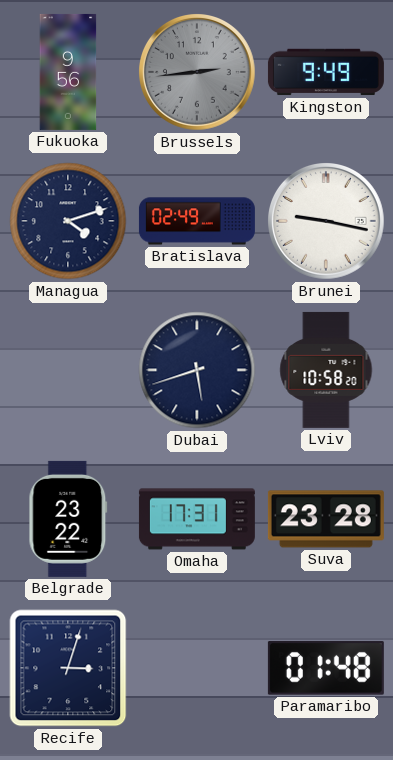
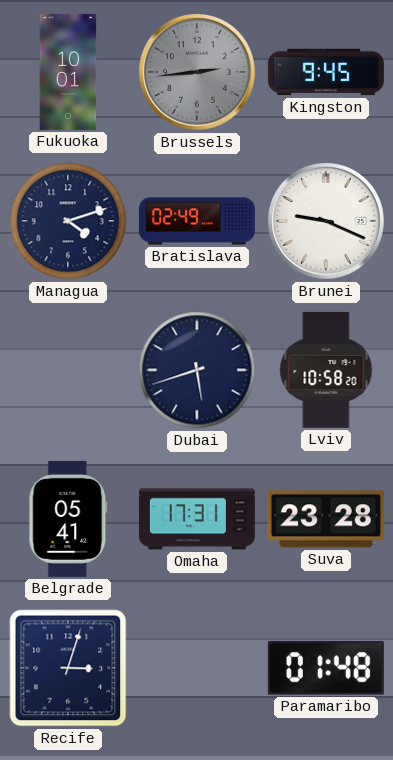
Fukuoka: 9:56 -> 10:01 (68, 72)
Kingston: 9:49 -> 9:45 (326, 72)
Brunei: 9:17 -> 9:19 (327, 222)
Belgrade: 23:22 -> 05:41 (68, 519)
